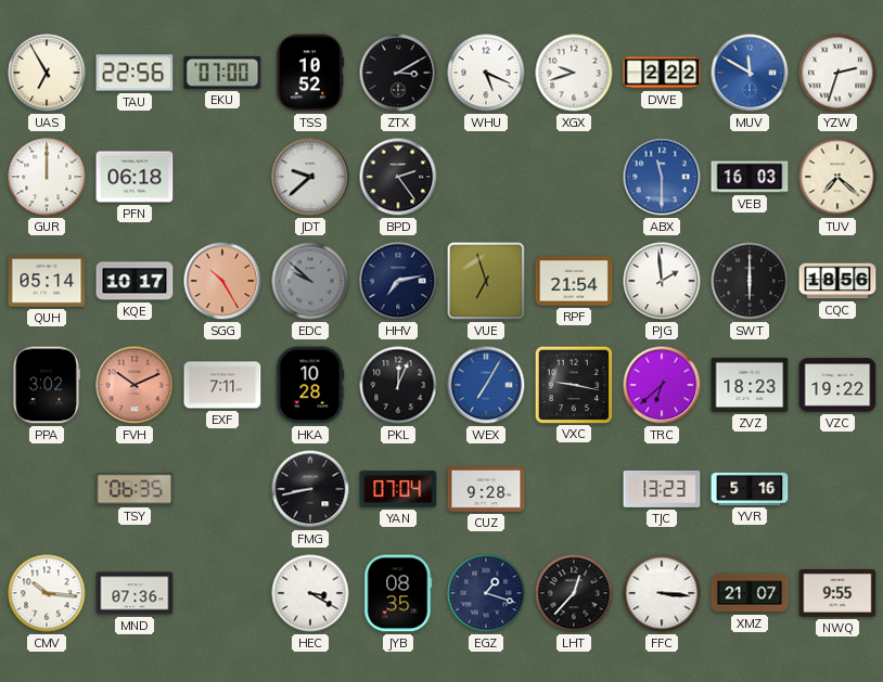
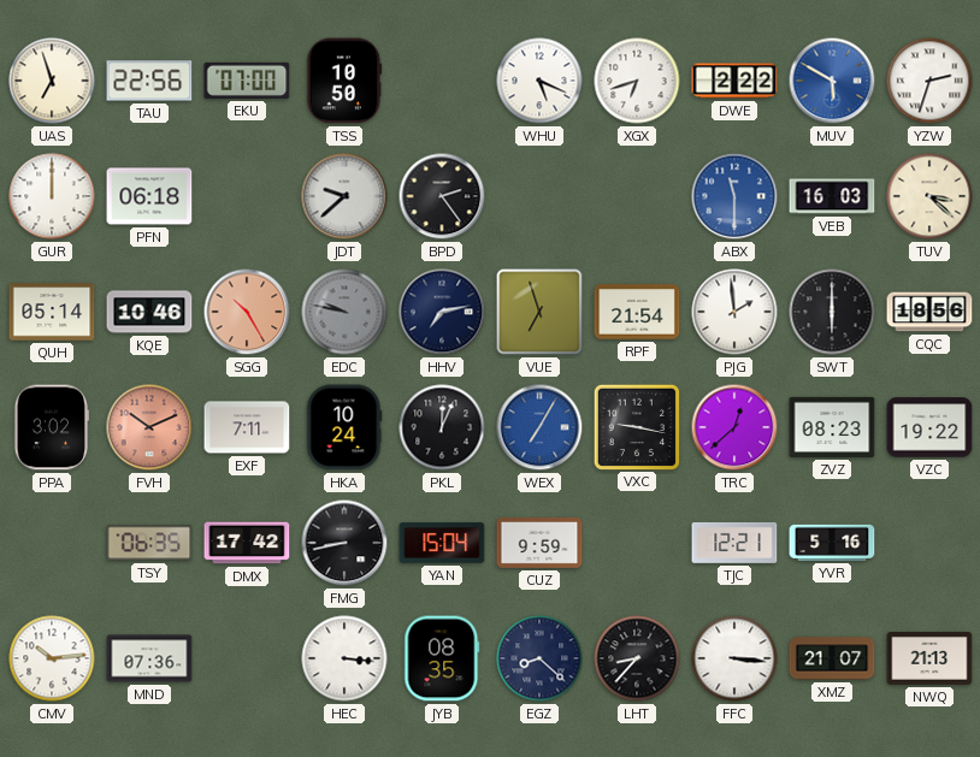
UAS: 6:55 -> 6:57 (52, 81)
TSS: 10:52 -> 10:50 (344, 81)
ZTX: 3:10 -> none (398, 73)
XGX: 9:42 -> 6:42 (637, 81)
MUV: 11:50 -> 5:50 (832, 81)
TUV: 7:22 -> 3:22 (929, 196)
KQE: 10:17 -> 10:46 (149, 312)
EDC: 9:52 -> 9:47 (344, 312)
HKA: 10:28 -> 10:24 (344, 427)
TRC: 6:38 -> 12:38 (734, 427)
ZVZ: 18:23 -> 08:23 (832, 427)
DMX: none -> 17:42 (247, 543)
YAN: 07:04 -> 15:04 (442, 543)
CUZ: 9:28 -> 9:59 (539, 543)
TJC: 13:23 -> 12:21 (734, 543)
CMV: 10:16 -> 10:14 (52, 658)
HEC: 3:20 -> 3:16 (344, 658)
EGZ: 1:18 -> 8:22 (539, 658)
LHT: 12:37 -> 8:37 (637, 658)
NWQ: 9:55 -> 21:13 (929, 658)
